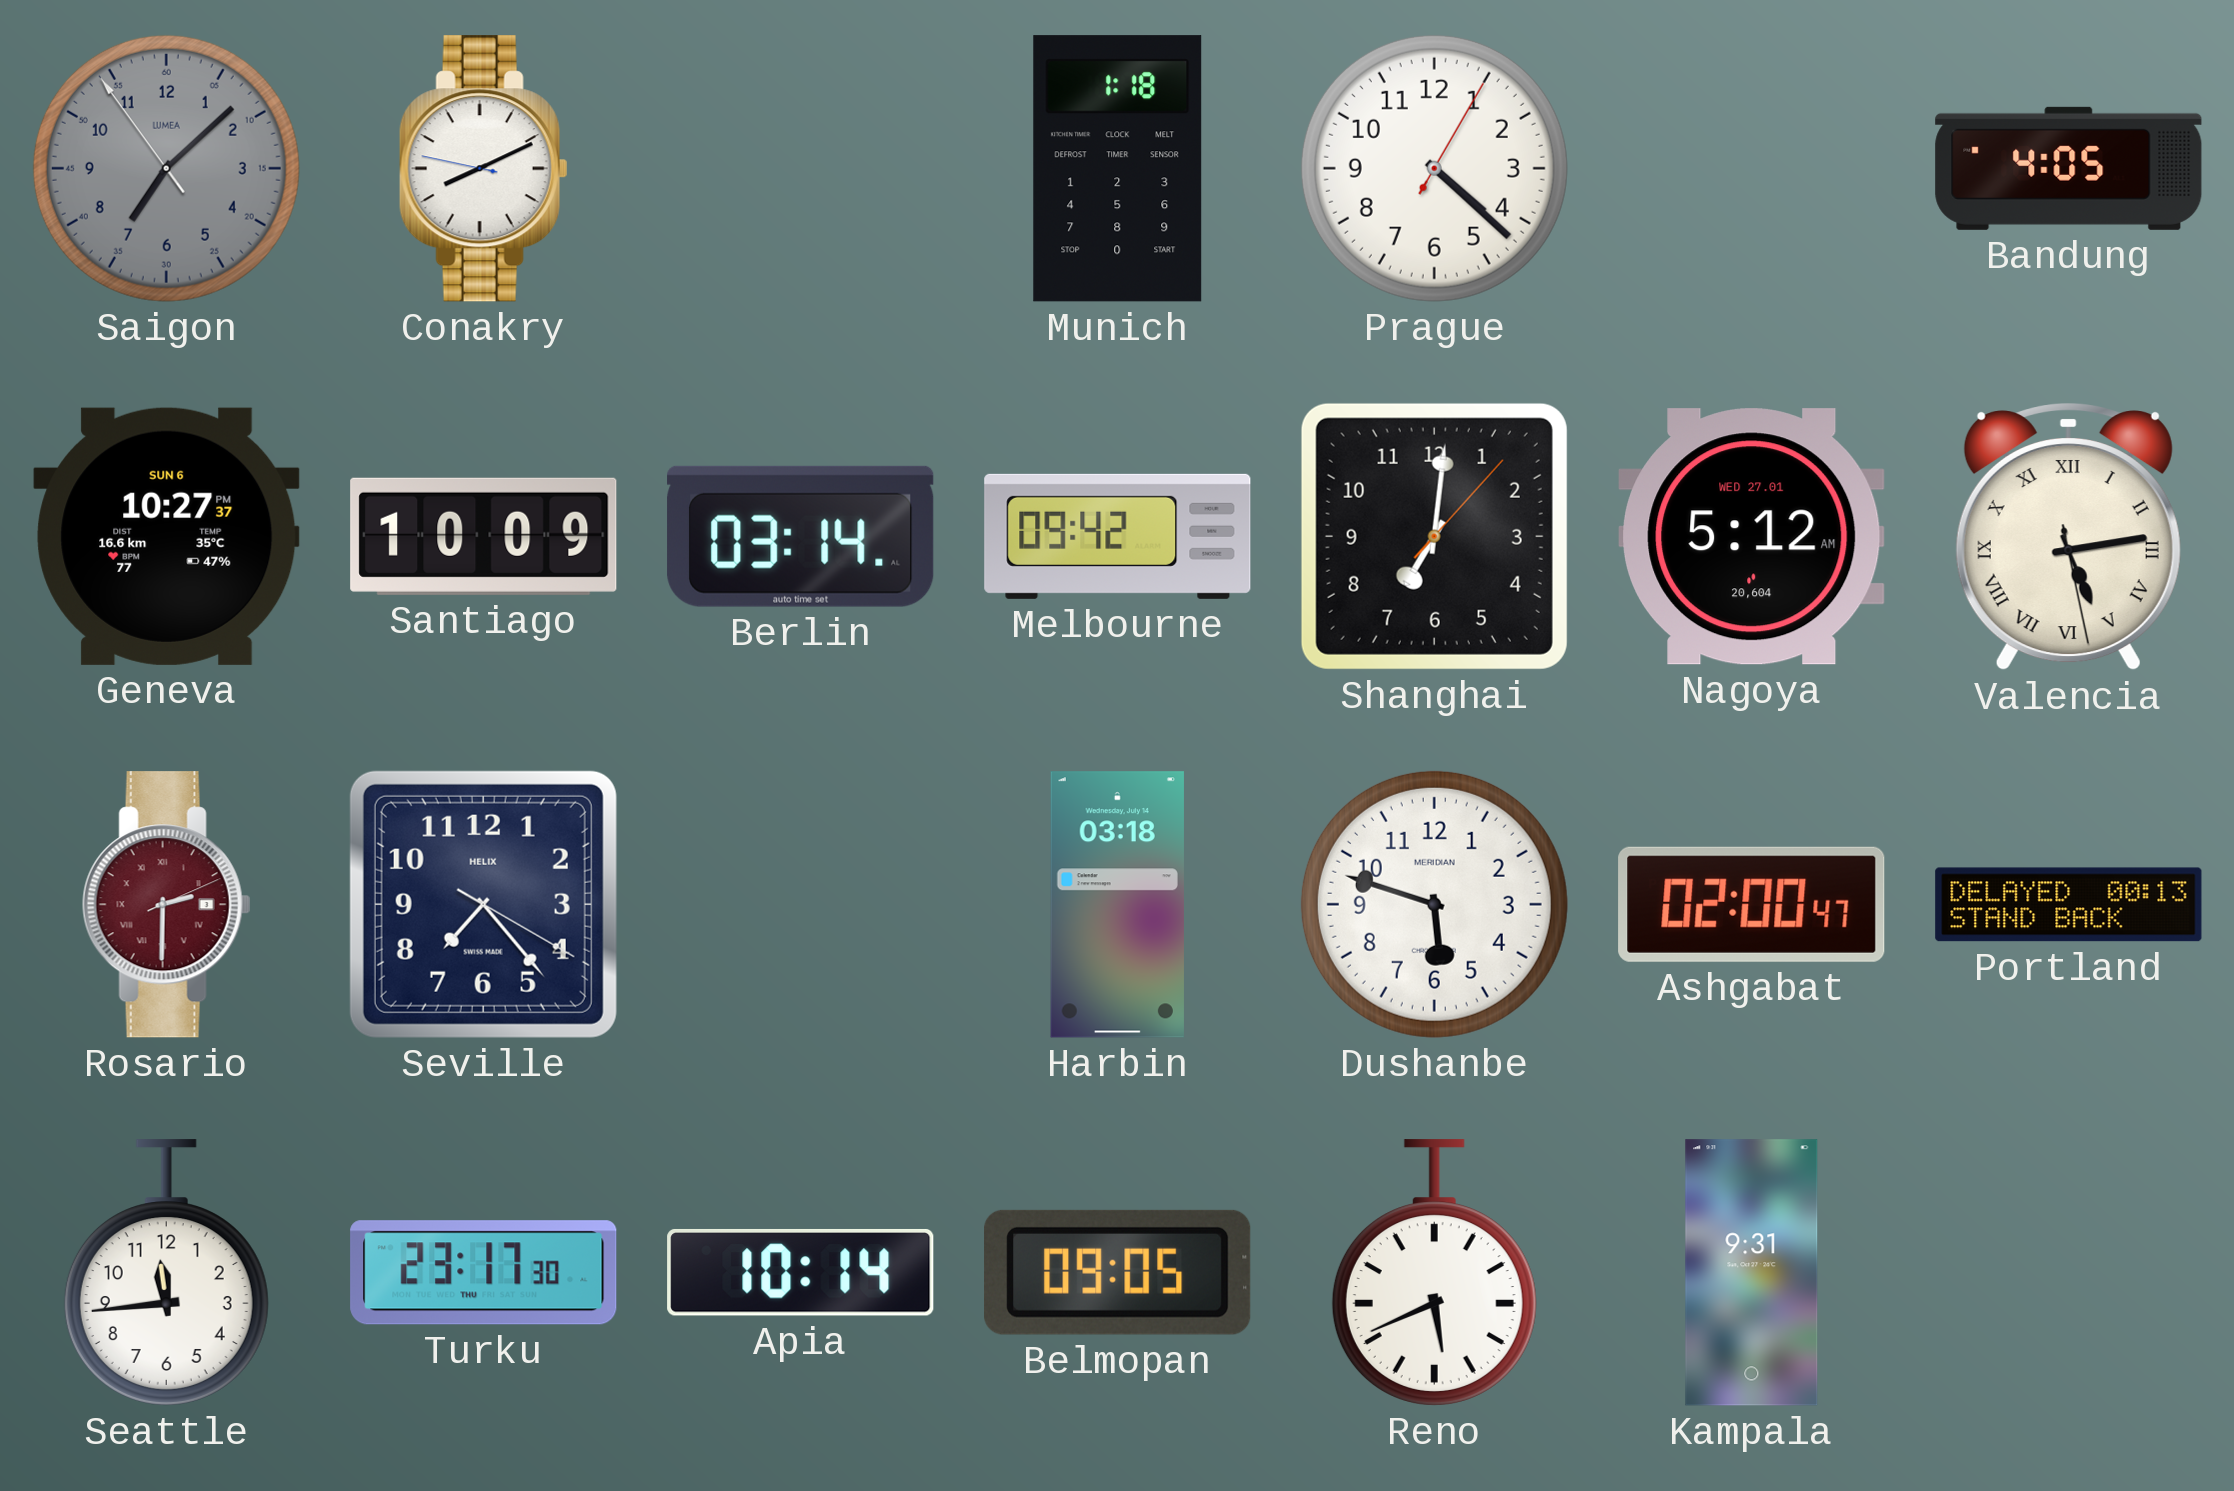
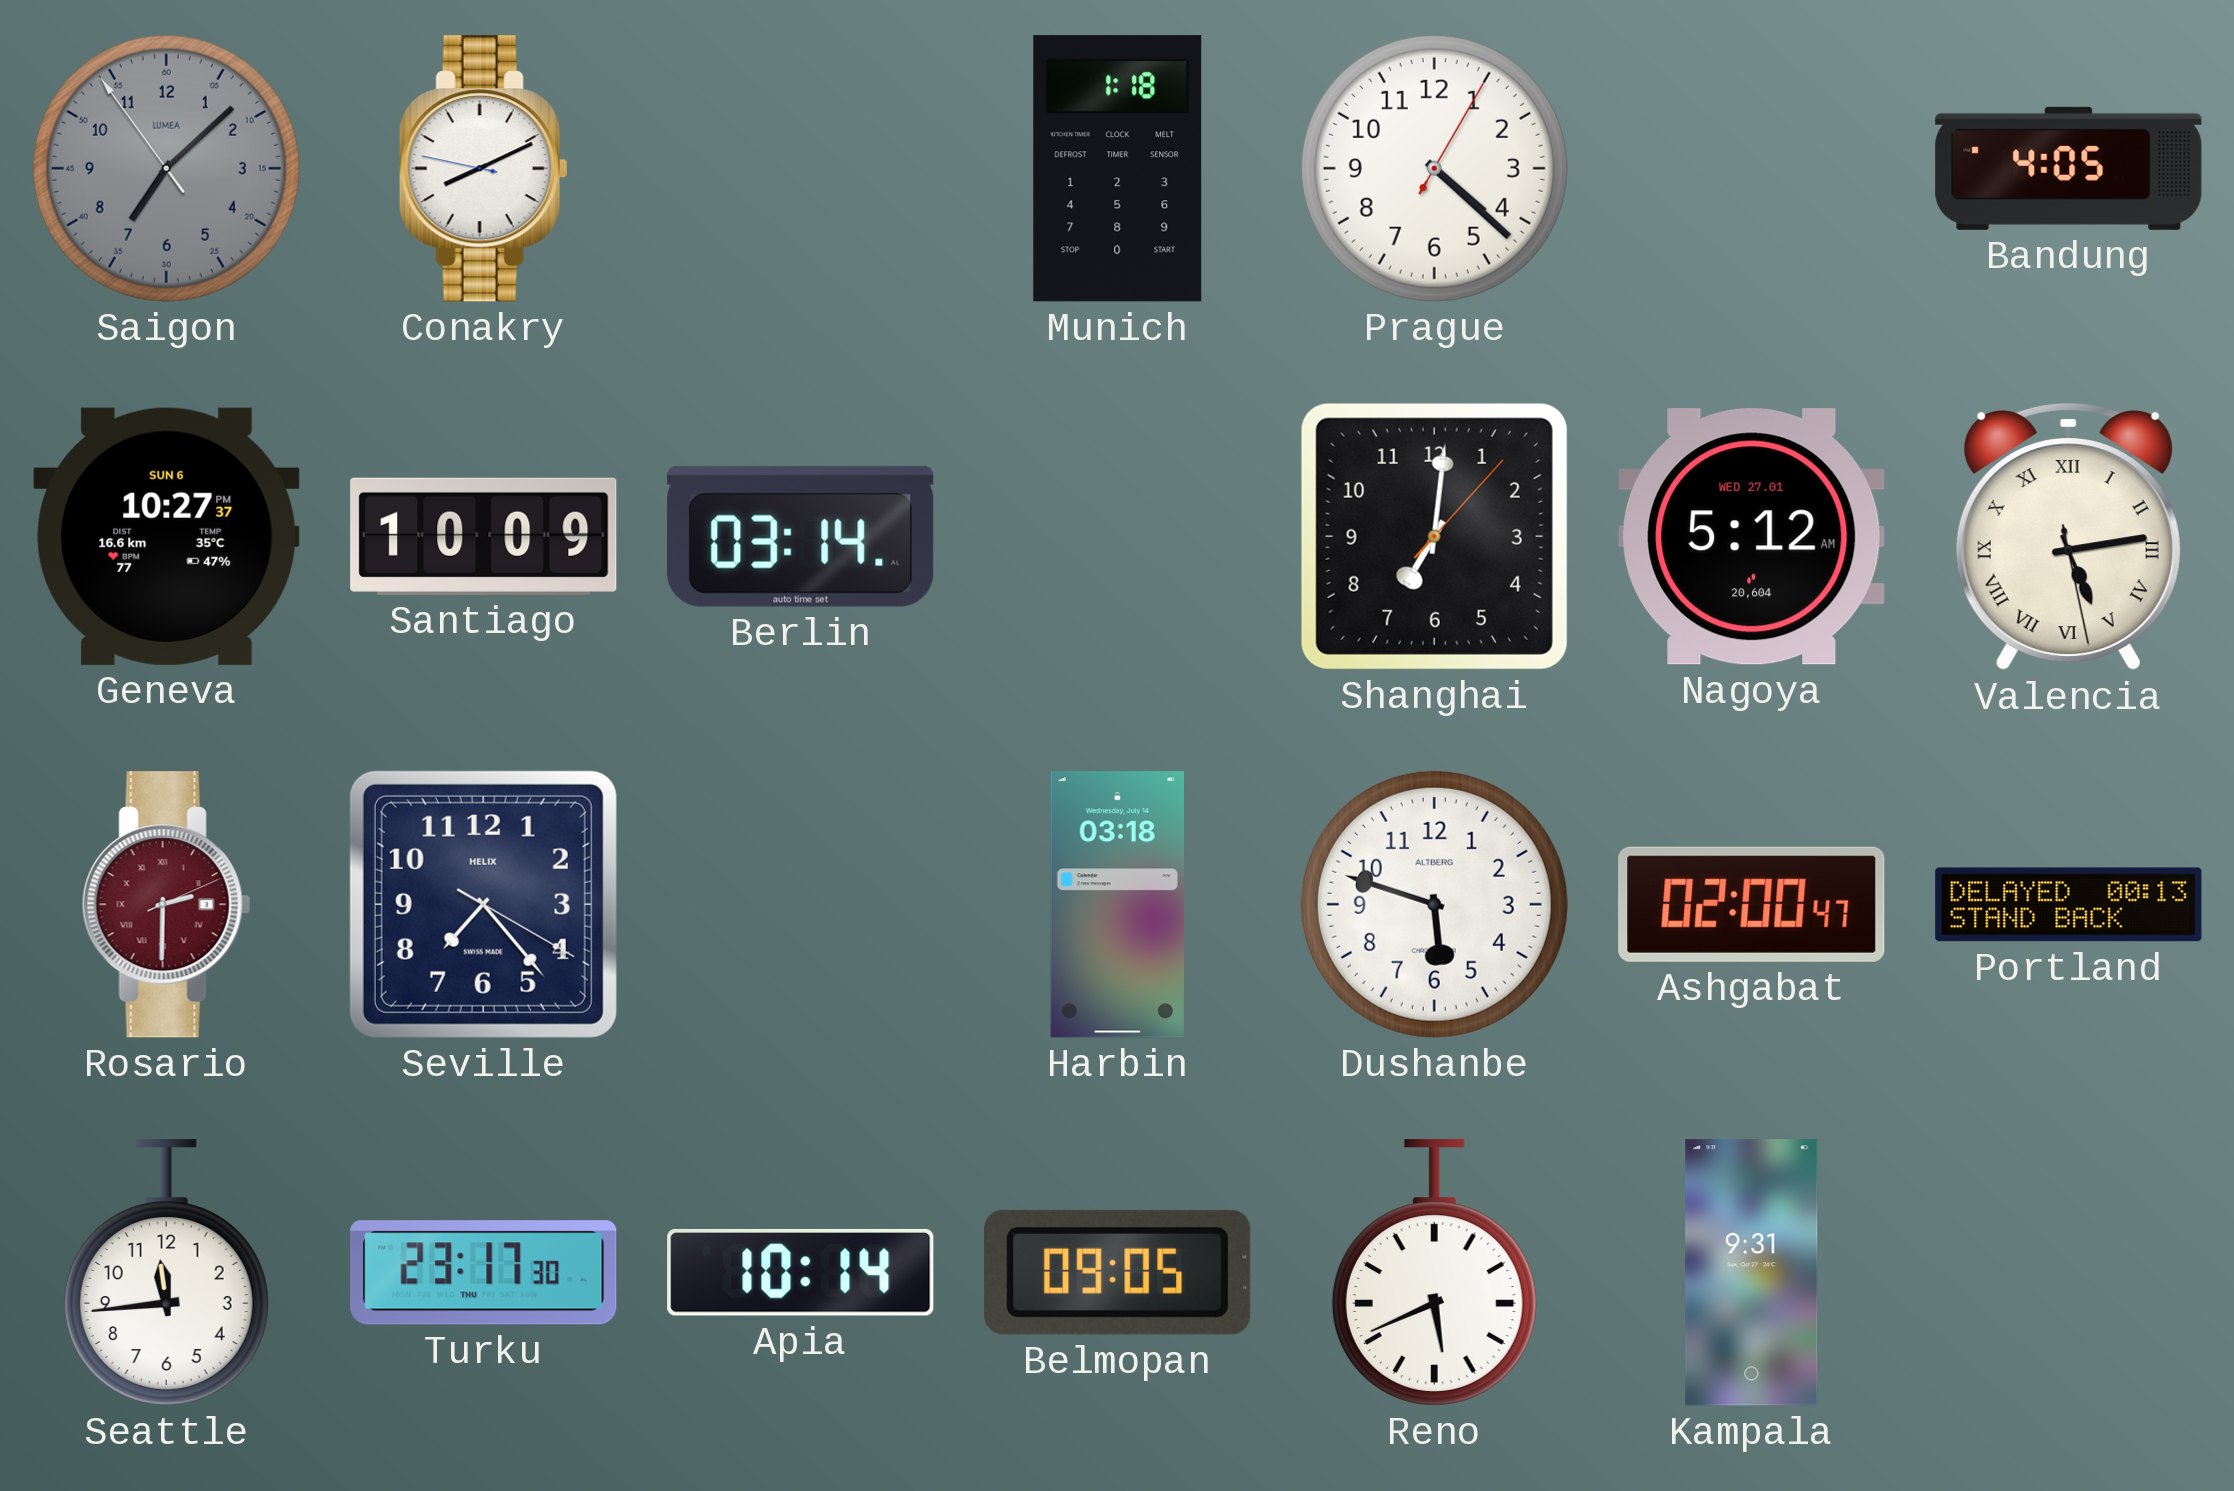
Melbourne: 09:42 -> none (1118, 536)
Dushanbe brand: MERIDIAN -> ALTBERG (1434, 904)
